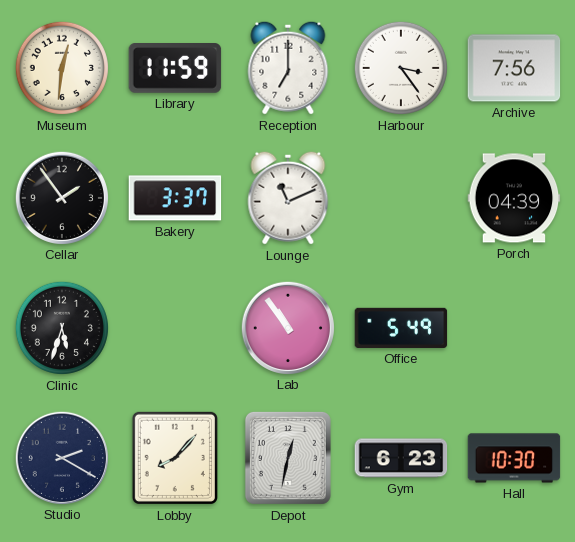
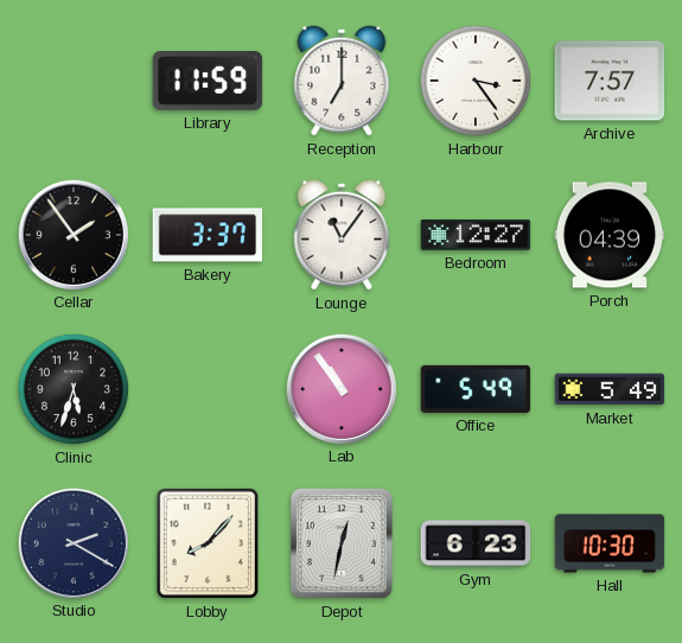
Museum: 12:31 -> none (62, 68)
Archive: 7:56 -> 7:57 (610, 81)
Lounge: 11:11 -> 11:06 (342, 235)
Bedroom: none -> 12:27 (476, 235)
Market: none -> 5:49 (610, 389)
